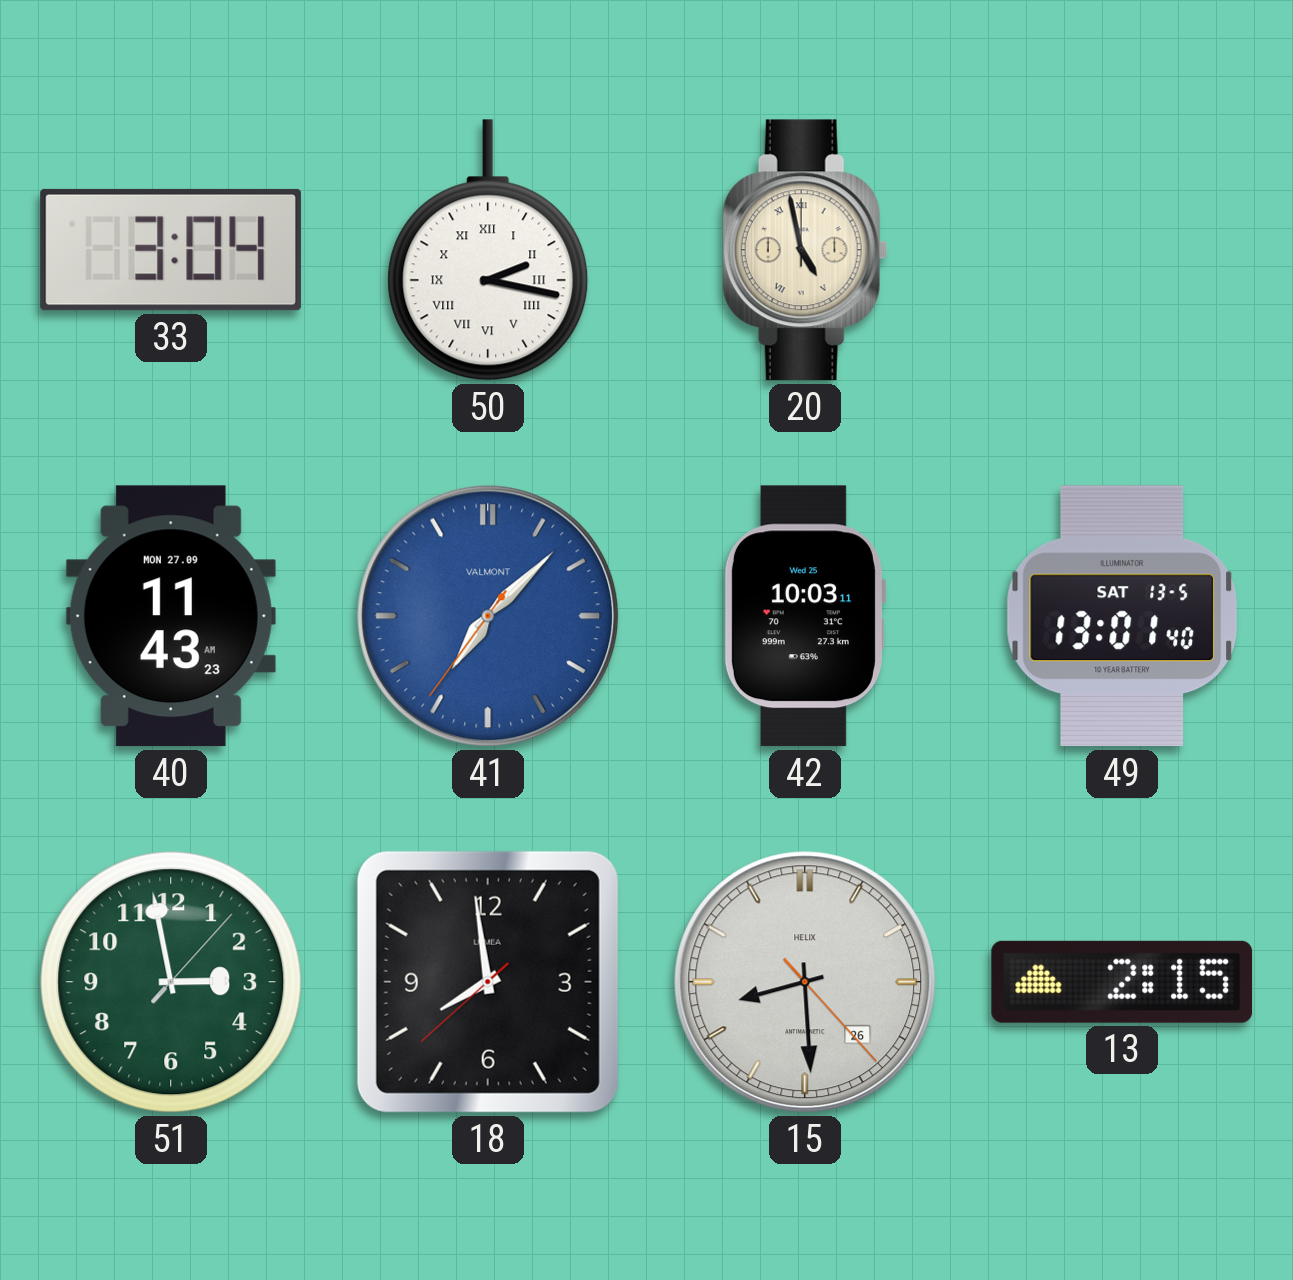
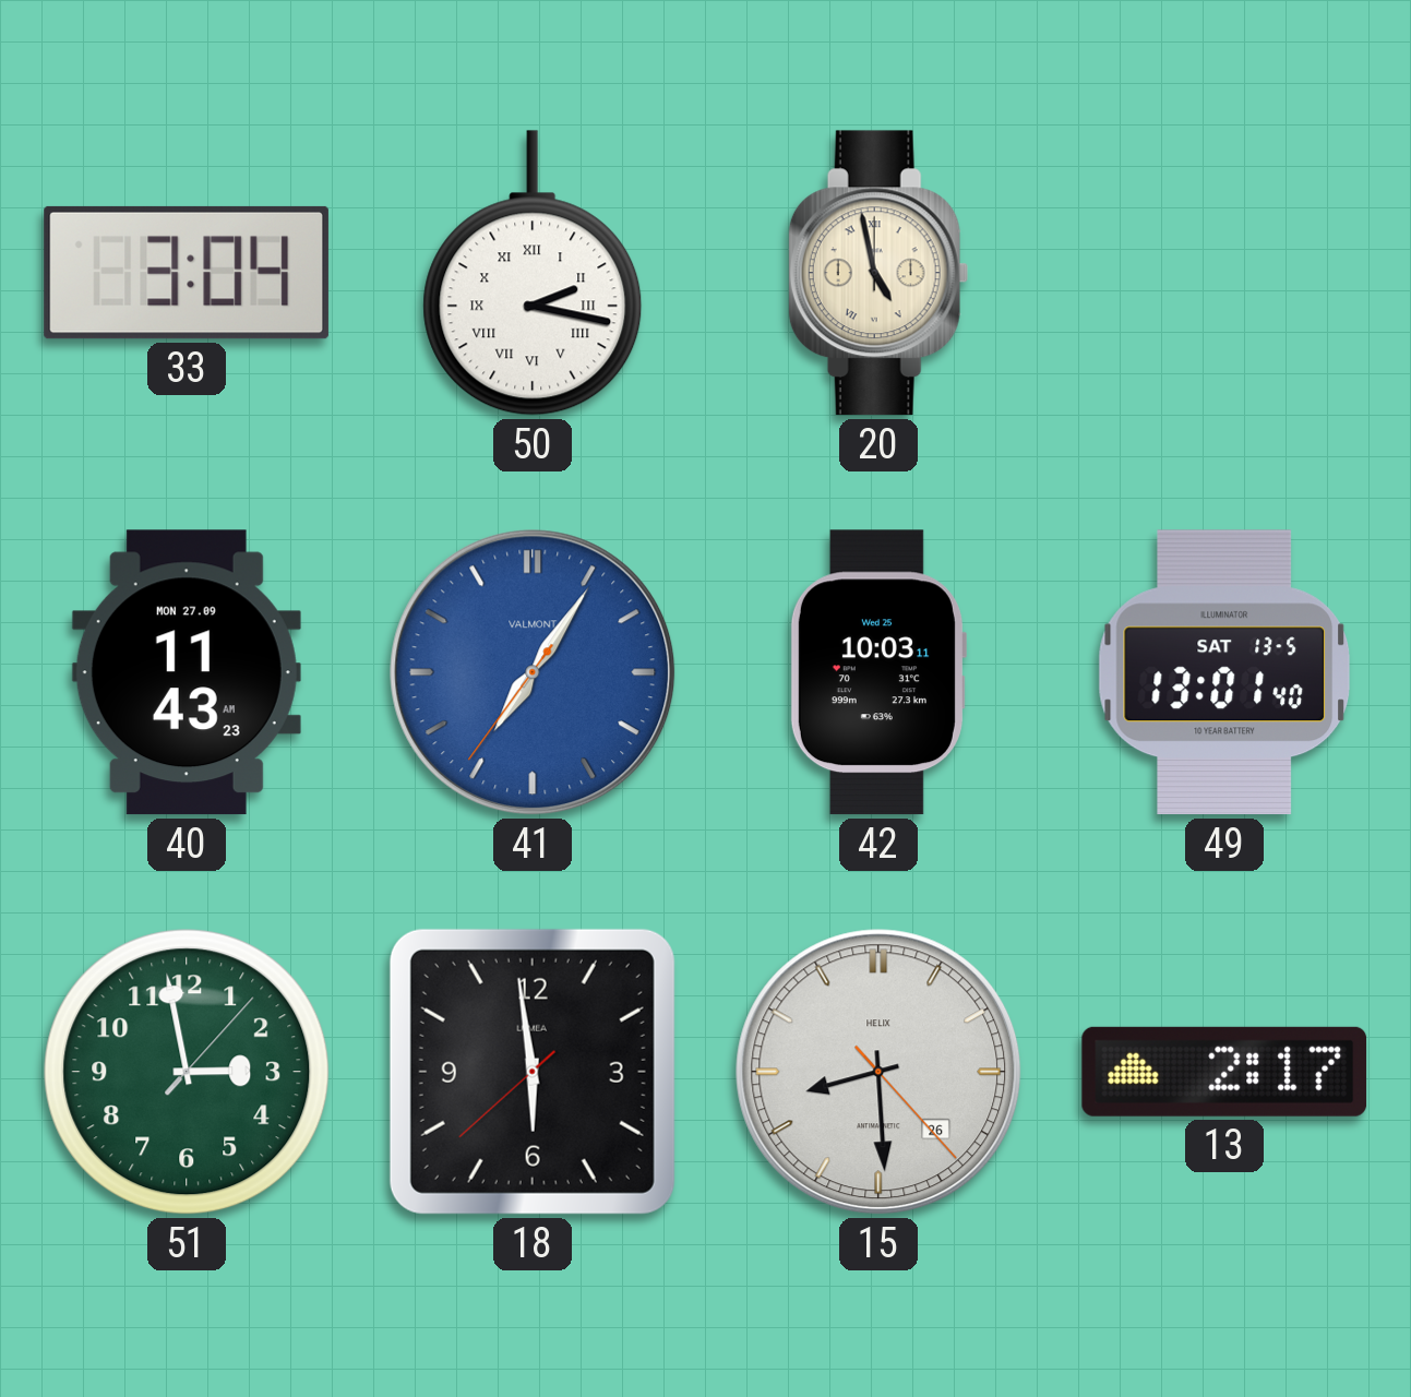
41: 7:07 -> 7:05 (533, 672)
18: 7:58 -> 5:58 (533, 1072)
13: 2:15 -> 2:17 (1224, 1072)
